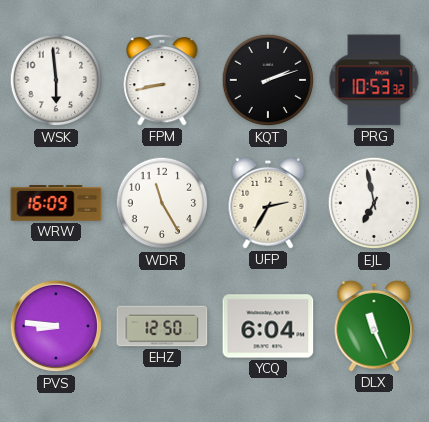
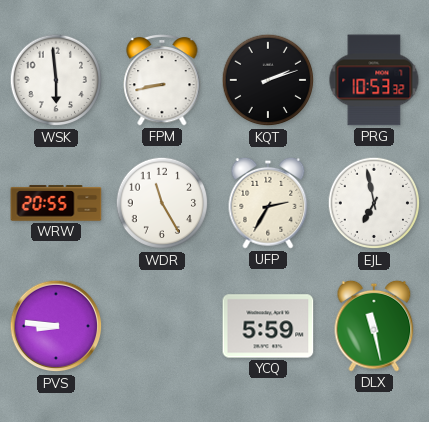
WRW: 16:09 -> 20:55 (56, 203)
EHZ: 12:50 -> none (162, 326)
YCQ: 6:04 -> 5:59 (268, 326)
DLX: 11:26 -> 11:28 (374, 326)
